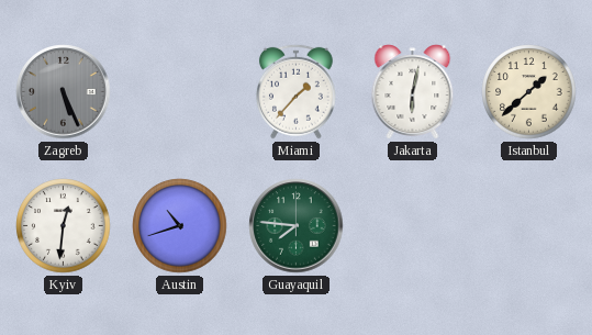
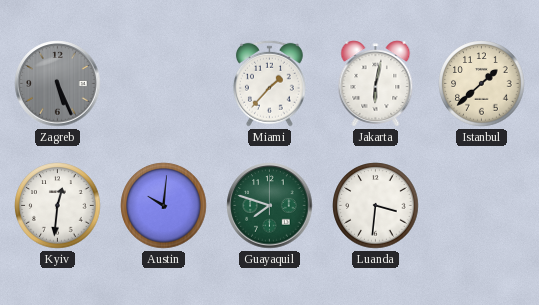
Austin: 10:42 -> 10:01 (164, 206)
Guayaquil: 7:46 -> 7:48 (270, 206)
Luanda: none -> 3:31 (376, 206)
